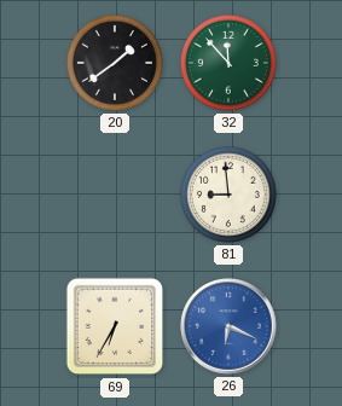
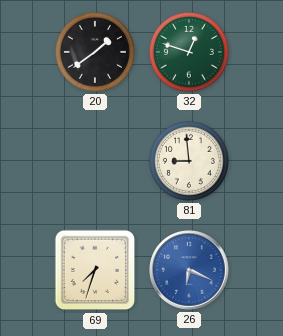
32: 11:53 -> 12:48 (189, 52)
69: 6:35 -> 7:33 (95, 270)
